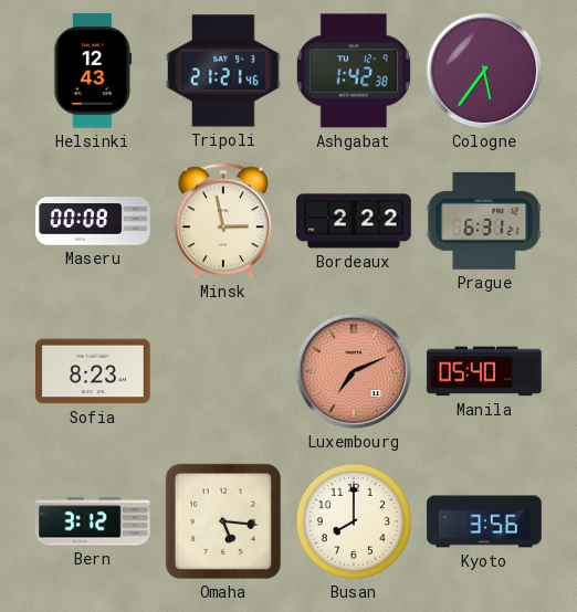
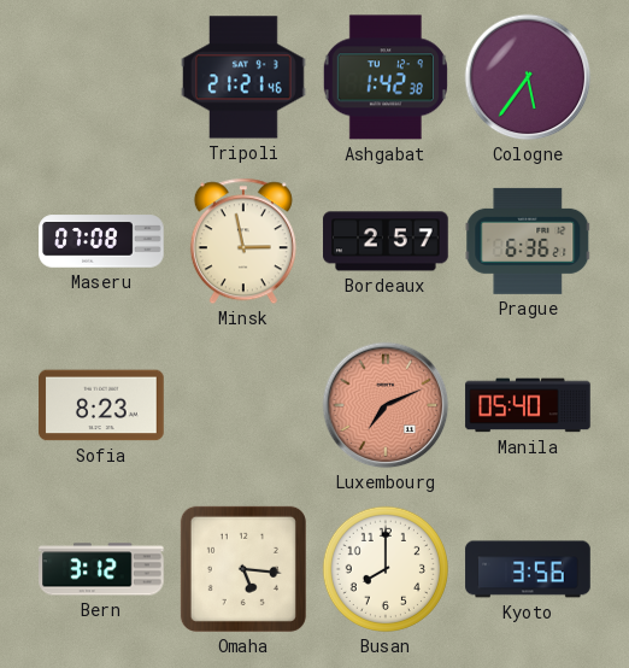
Helsinki: 12:43 -> none (93, 71)
Maseru: 00:08 -> 07:08 (101, 241)
Bordeaux: 2:22 -> 2:57 (386, 241)
Prague: 6:31 -> 6:36 (528, 241)
